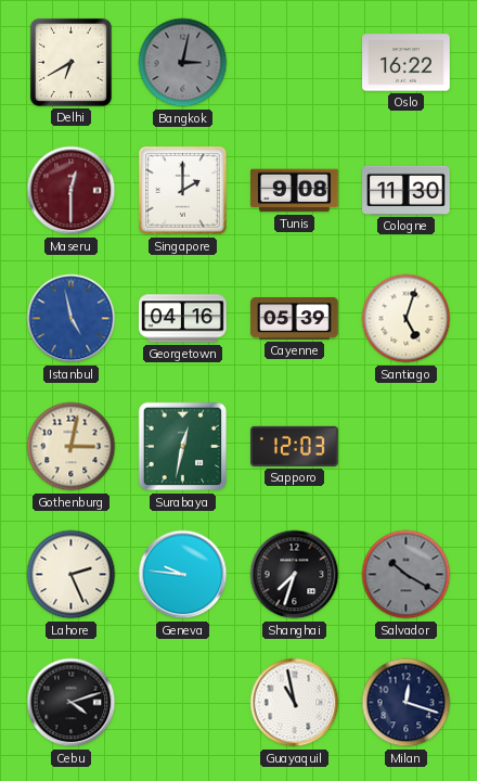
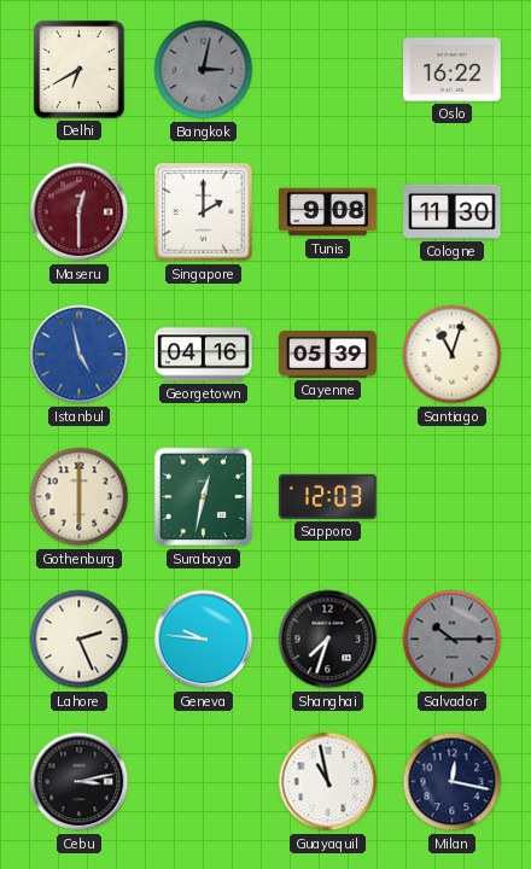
Santiago: 5:03 -> 11:03 (453, 355)
Gothenburg: 3:02 -> 6:00 (80, 497)
Salvador: 10:20 -> 10:15 (453, 640)
Cebu: 4:12 -> 3:13 (80, 782)
Milan: 12:18 -> 12:17 (453, 782)
